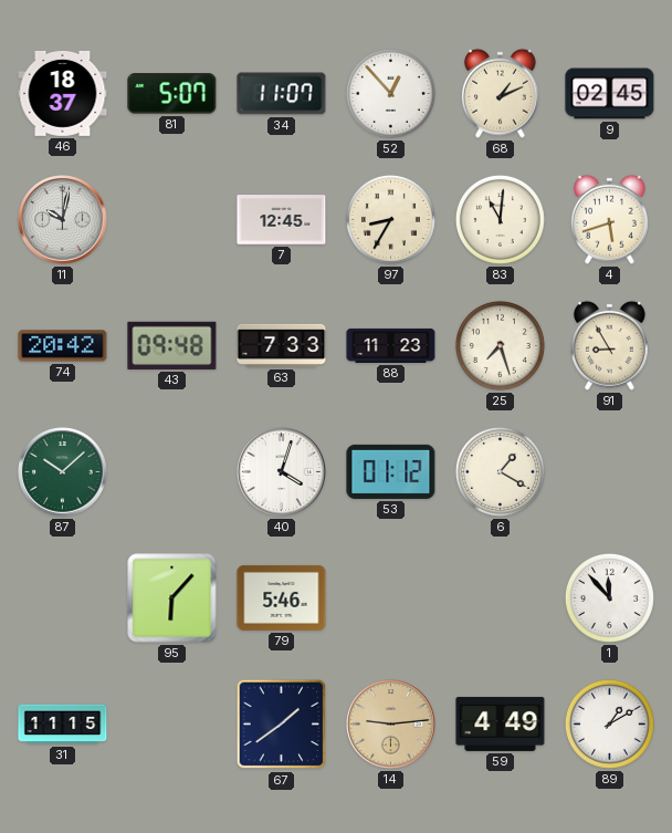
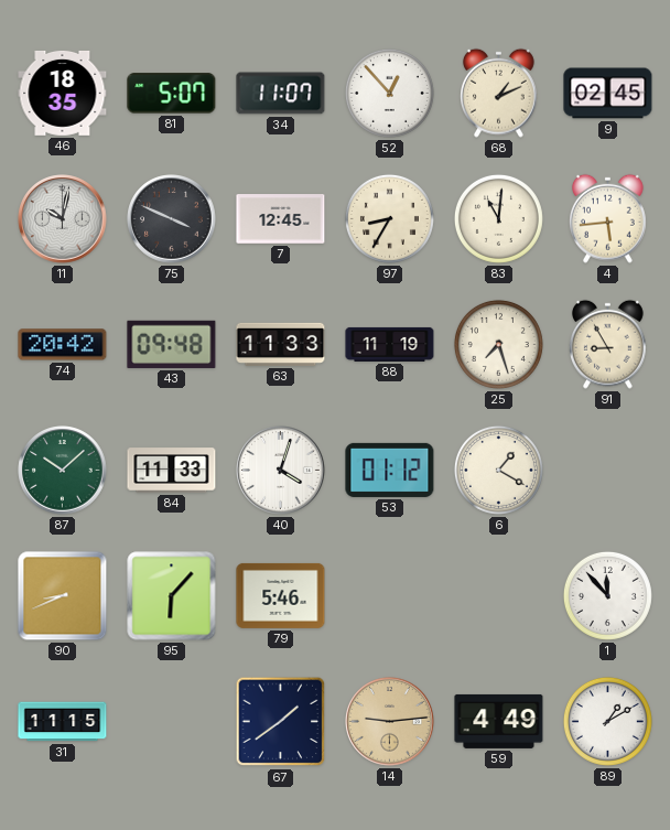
46: 18:37 -> 18:35 (63, 93)
75: none -> 3:49 (172, 219)
4: 5:42 -> 5:44 (608, 218)
63: 7:33 -> 11:33 (281, 344)
88: 11:23 -> 11:19 (390, 344)
84: none -> 11:33 (172, 471)
90: none -> 8:41 (63, 596)
